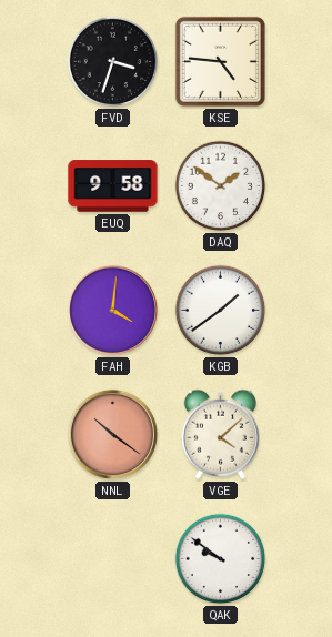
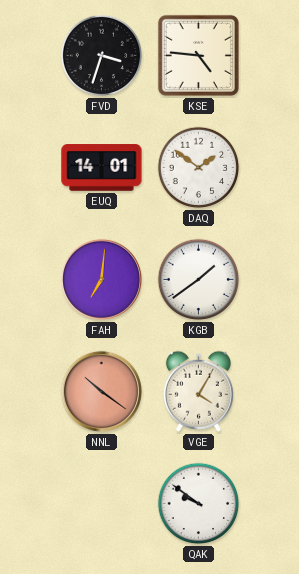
EUQ: 9:58 -> 14:01 (102, 168)
FAH: 4:01 -> 7:01 (101, 279)
VGE: 4:08 -> 4:05 (198, 391)
